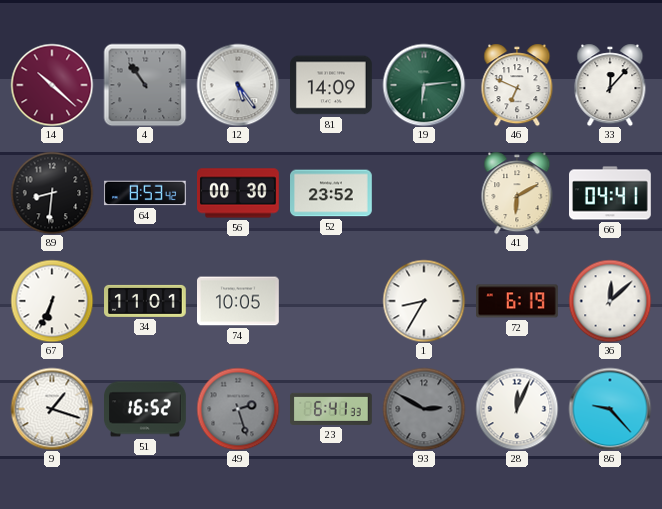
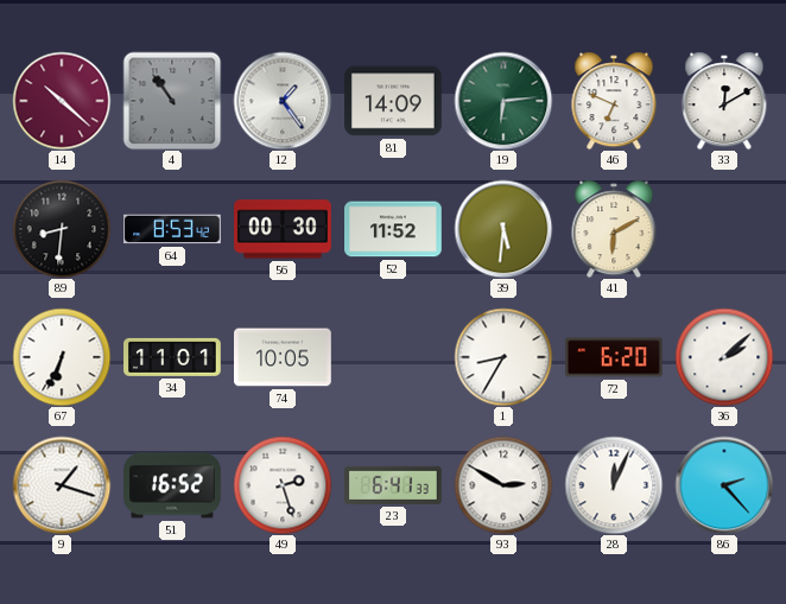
12: 5:24 -> 1:24 (283, 101)
33: 12:07 -> 12:10 (724, 101)
52: 23:52 -> 11:52 (394, 229)
39: none -> 5:31 (503, 229)
66: 04:41 -> none (610, 193)
72: 6:19 -> 6:20 (615, 357)
36: 12:08 -> 2:08 (724, 357)
49 dial: grey -> white (283, 485)
93 dial: grey -> white (503, 485)
86: 9:23 -> 2:23 (724, 485)
